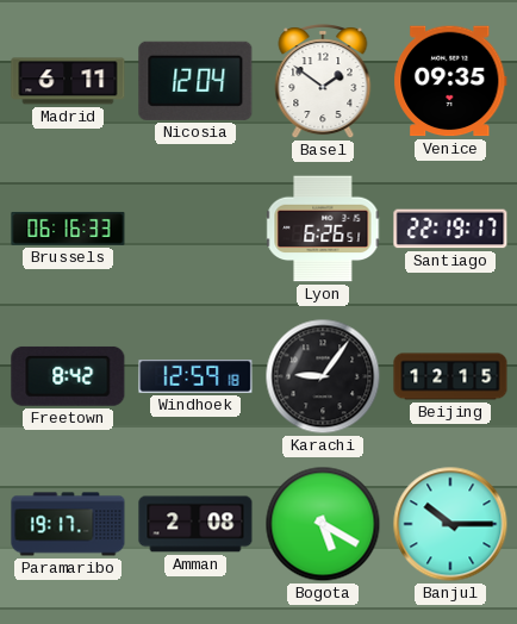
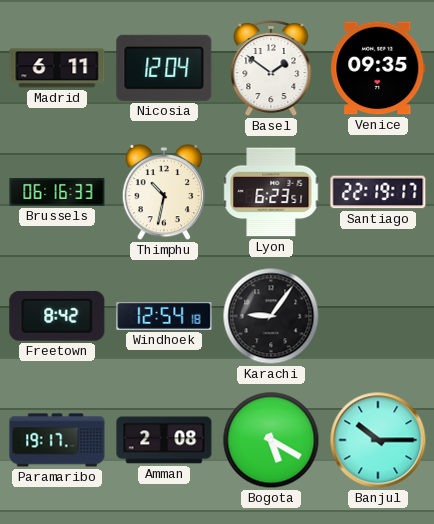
Thimphu: none -> 10:32 (164, 192)
Lyon: 6:26 -> 6:23 (271, 192)
Windhoek: 12:59 -> 12:54 (164, 317)
Beijing: 12:15 -> none (450, 376)
